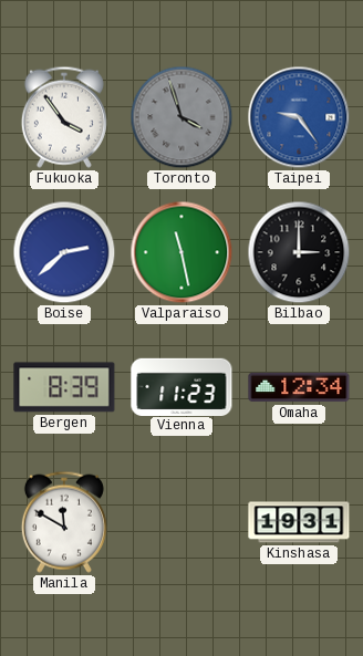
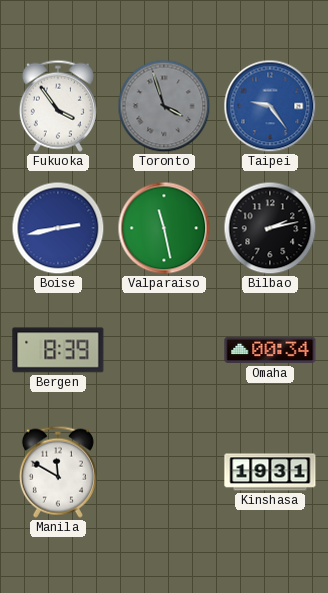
Boise: 2:38 -> 2:43 (58, 228)
Bilbao: 3:00 -> 2:13 (270, 228)
Vienna: 11:23 -> none (181, 386)
Omaha: 12:34 -> 00:34 (270, 350)
